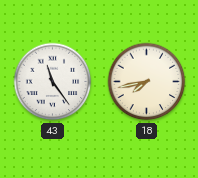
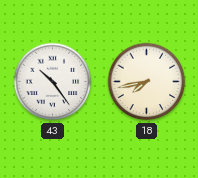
43: 11:24 -> 10:24 (53, 82)
